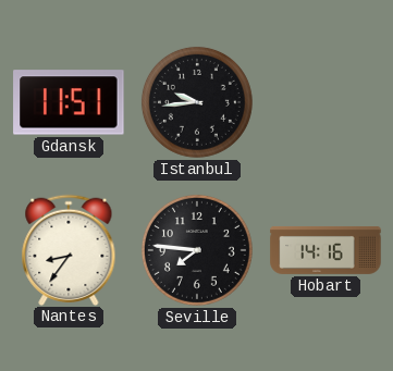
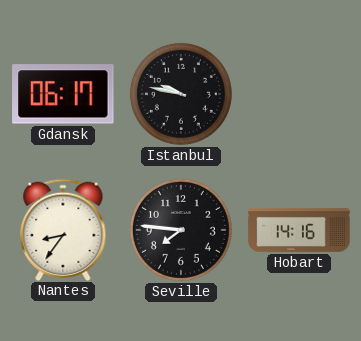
Gdansk: 11:51 -> 06:17 (63, 94)
Istanbul: 9:44 -> 9:47 (181, 94)
